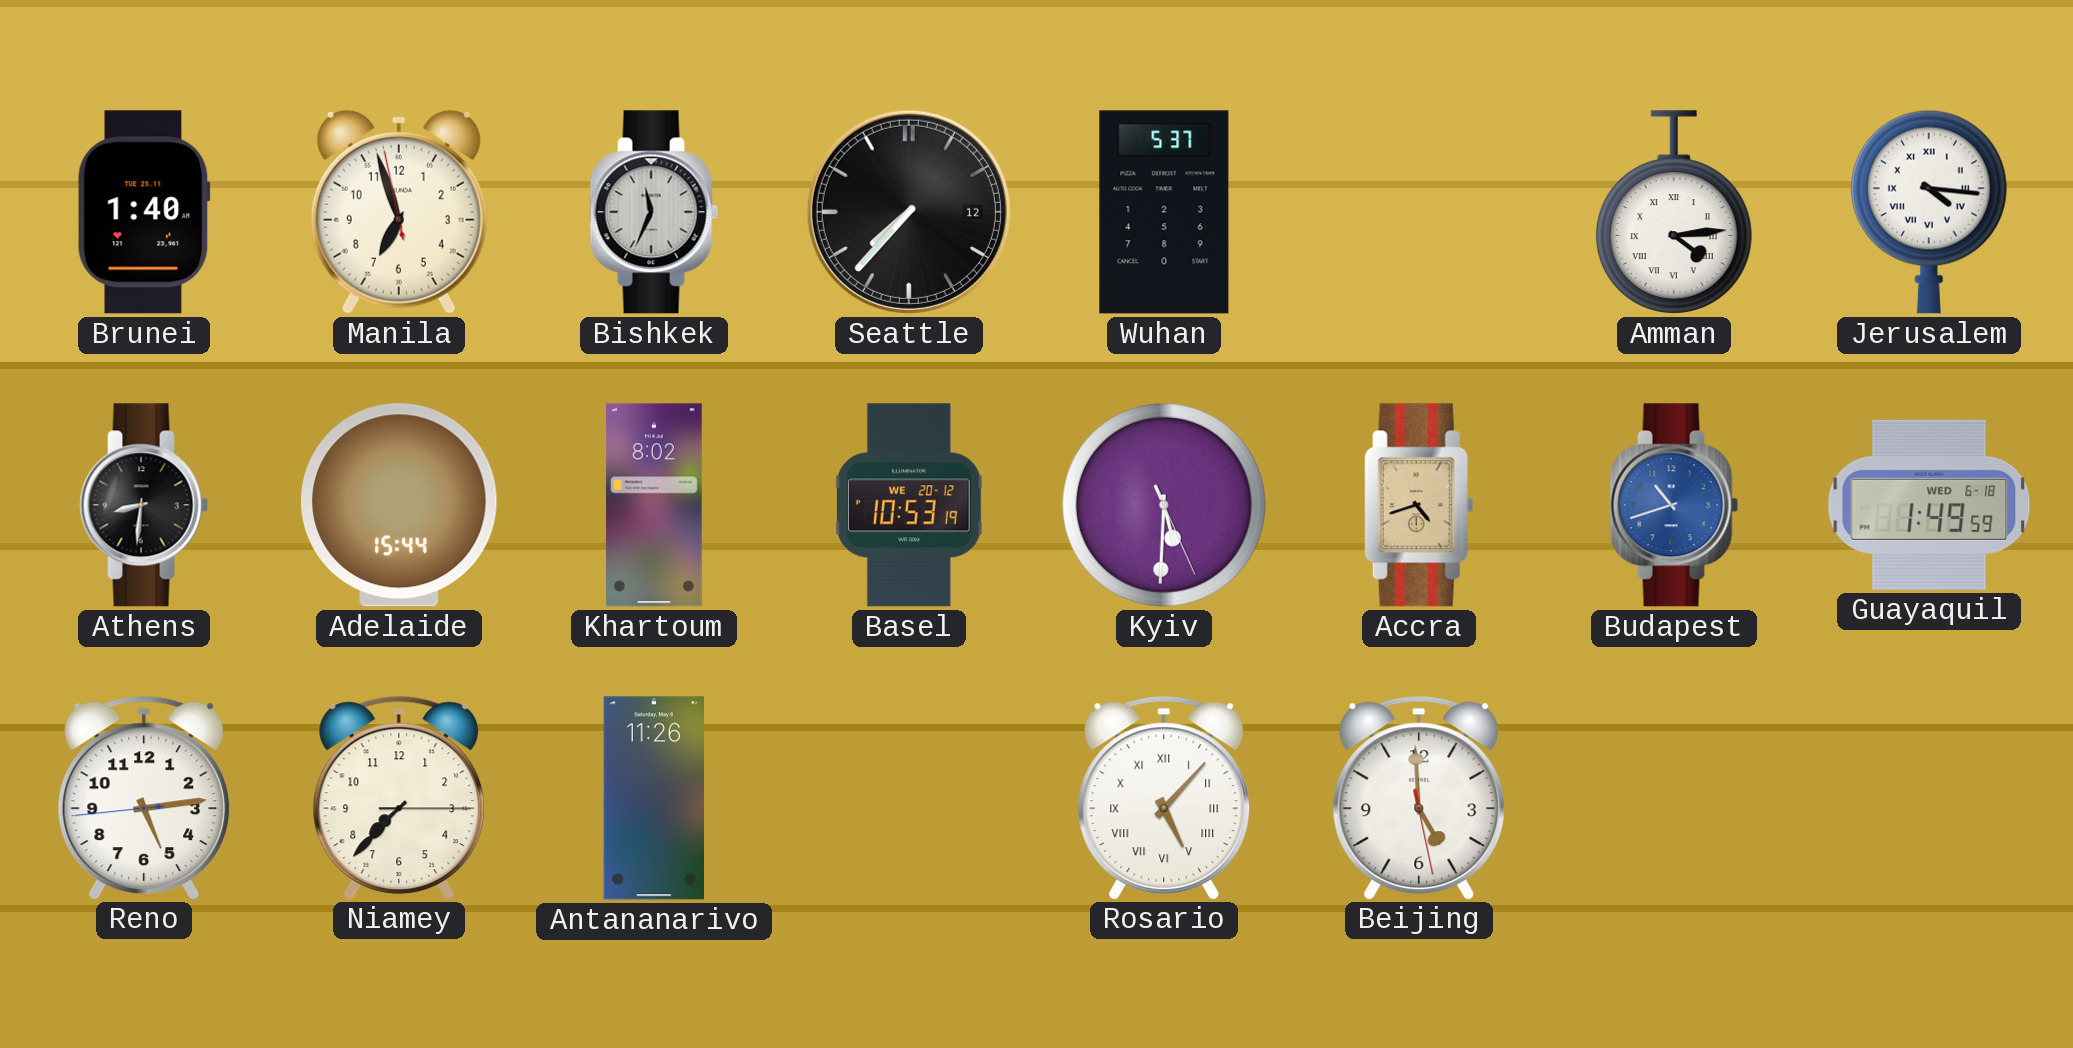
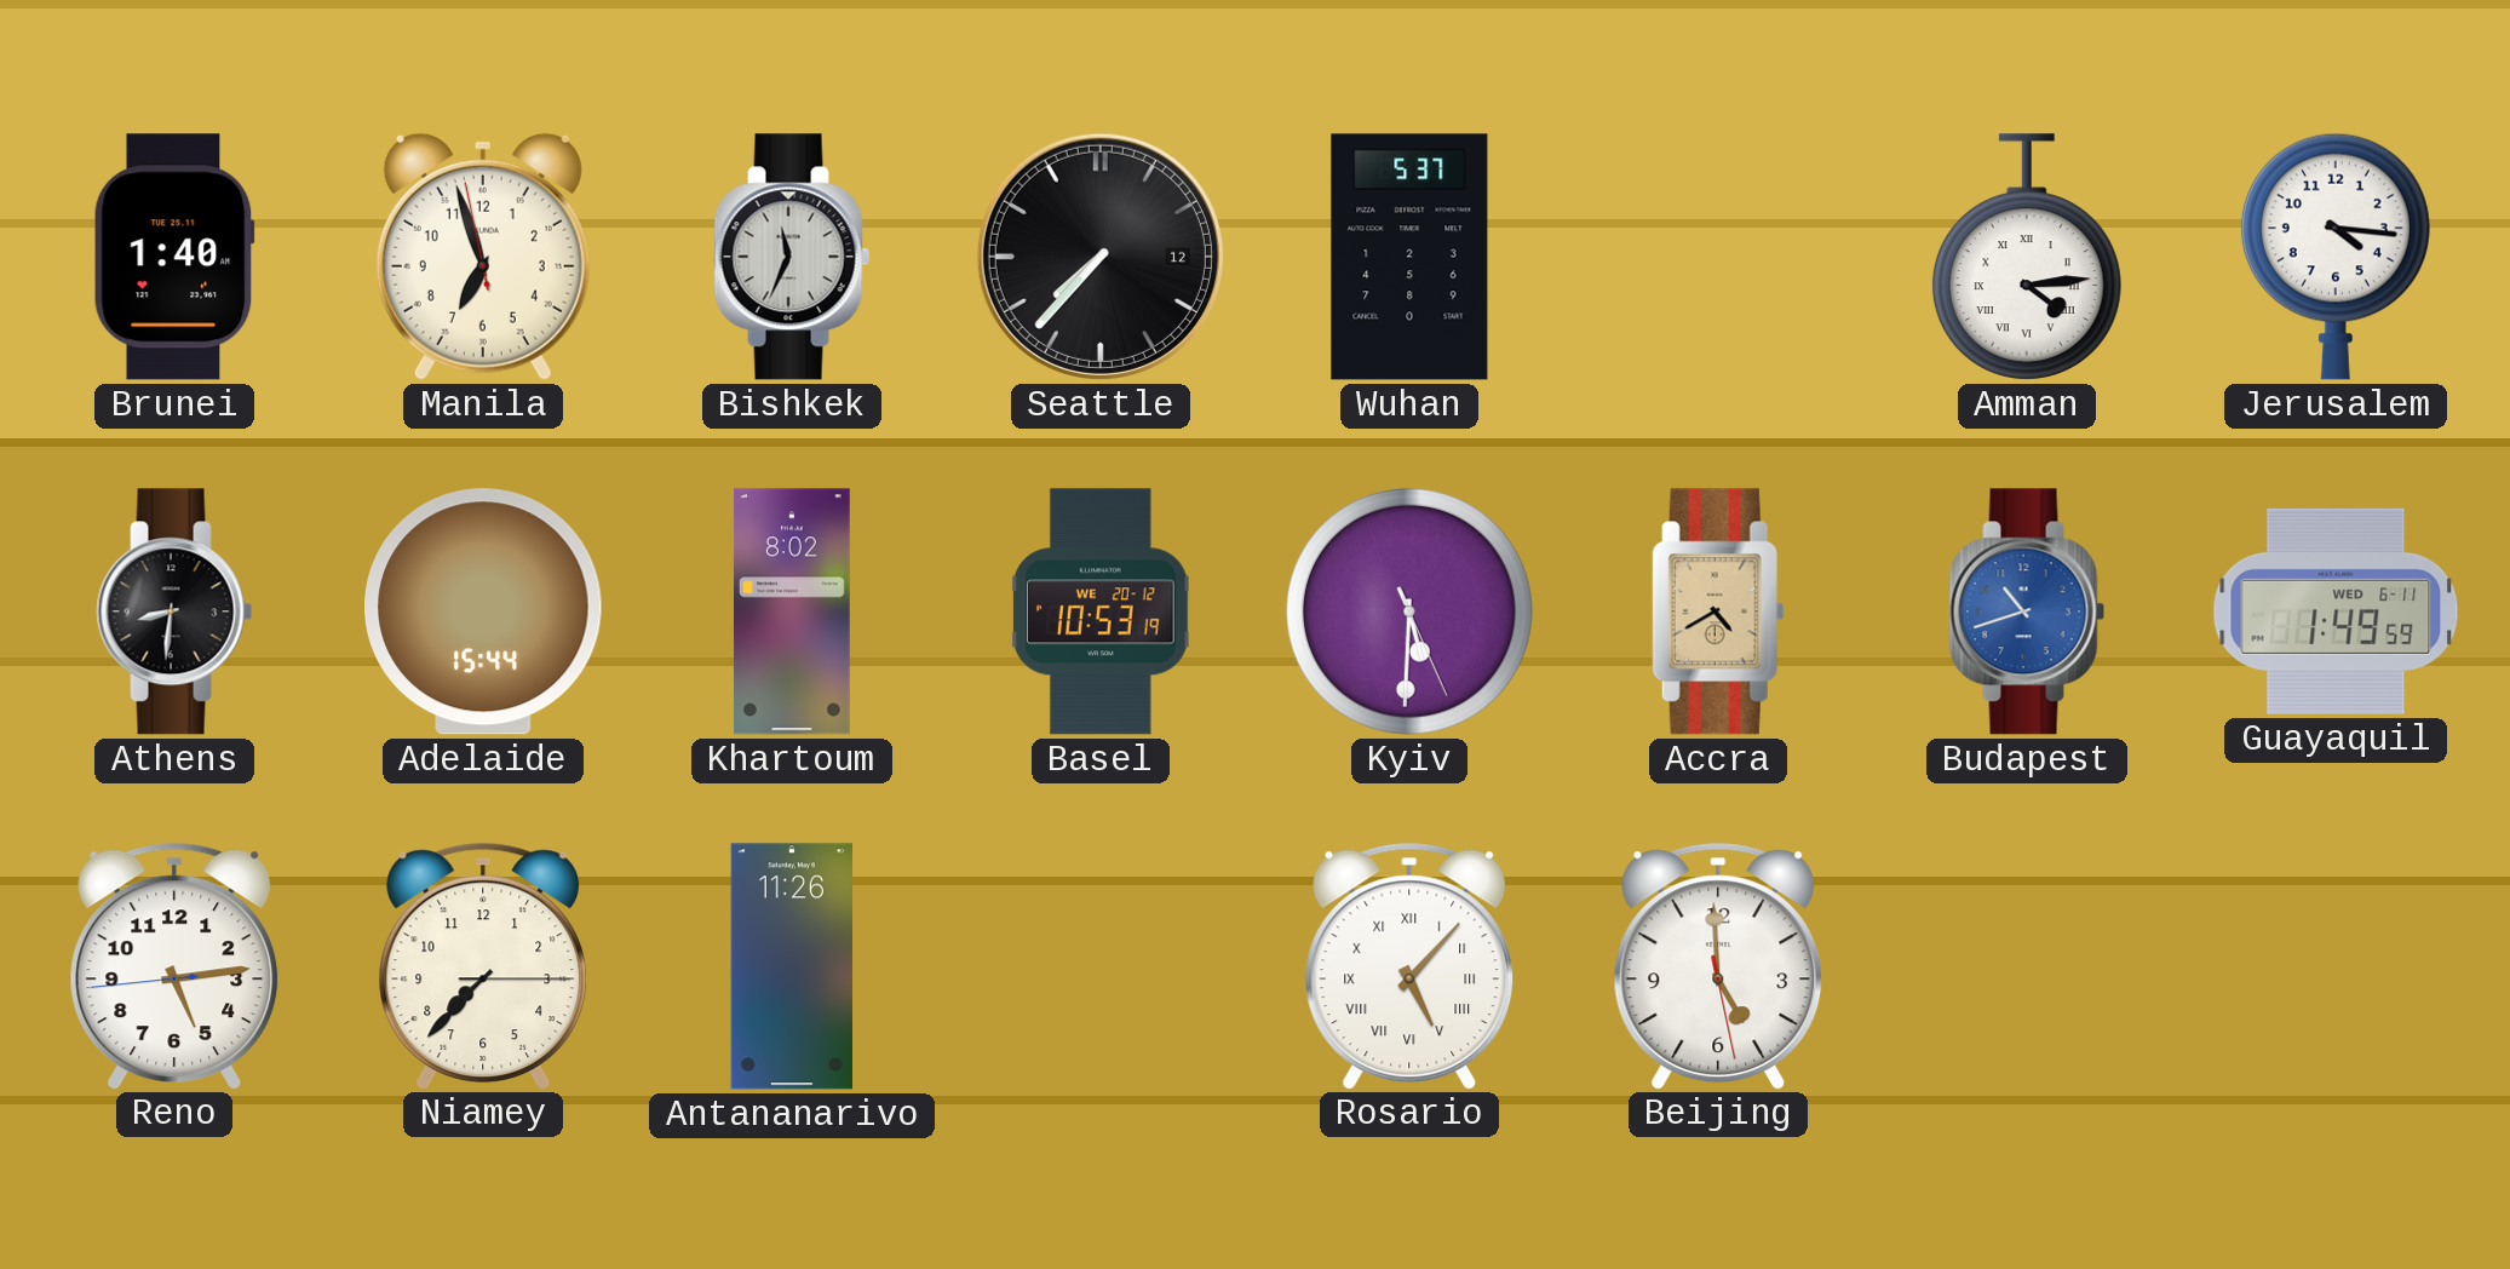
Jerusalem numerals: Roman -> Arabic (2336, 257)
Accra: 4:42 -> 4:40 (1718, 611)
Guayaquil date: WED 6-18 -> WED 6-11 (2336, 611)
